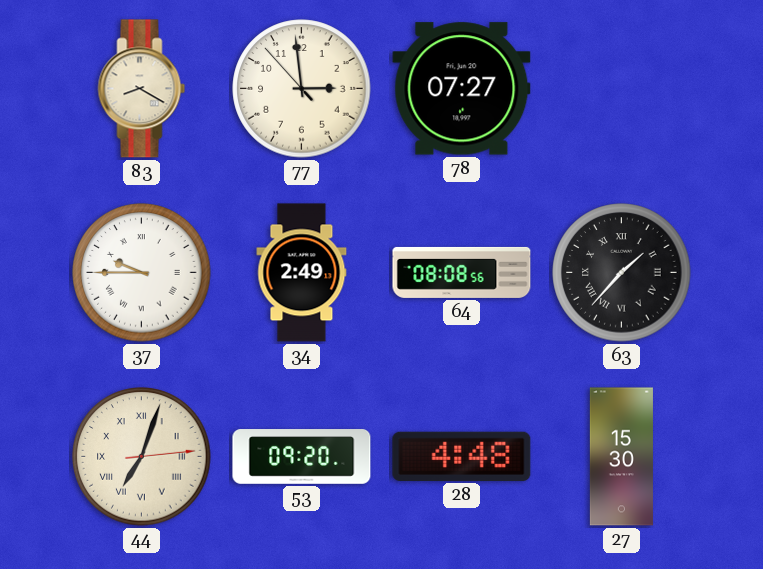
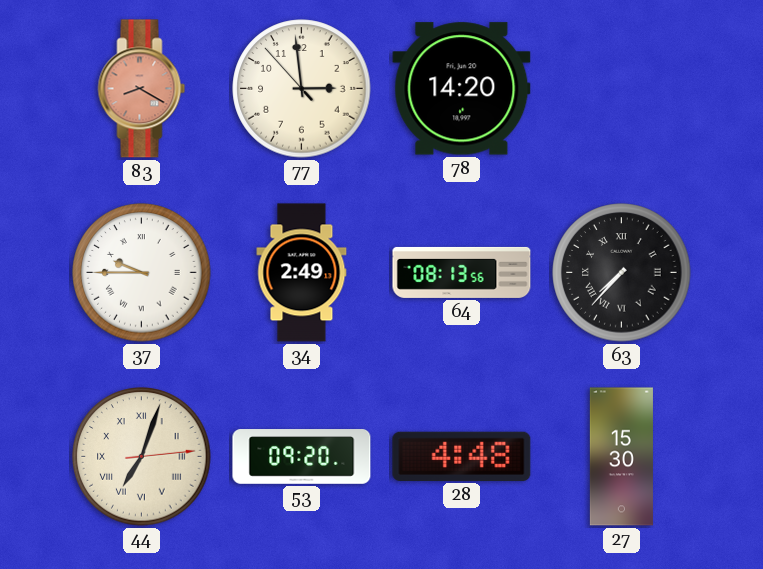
83 dial: cream -> salmon (142, 89)
78: 07:27 -> 14:20 (462, 89)
64: 08:08 -> 08:13 (462, 272)
63: 1:37 -> 7:37 (622, 273)
